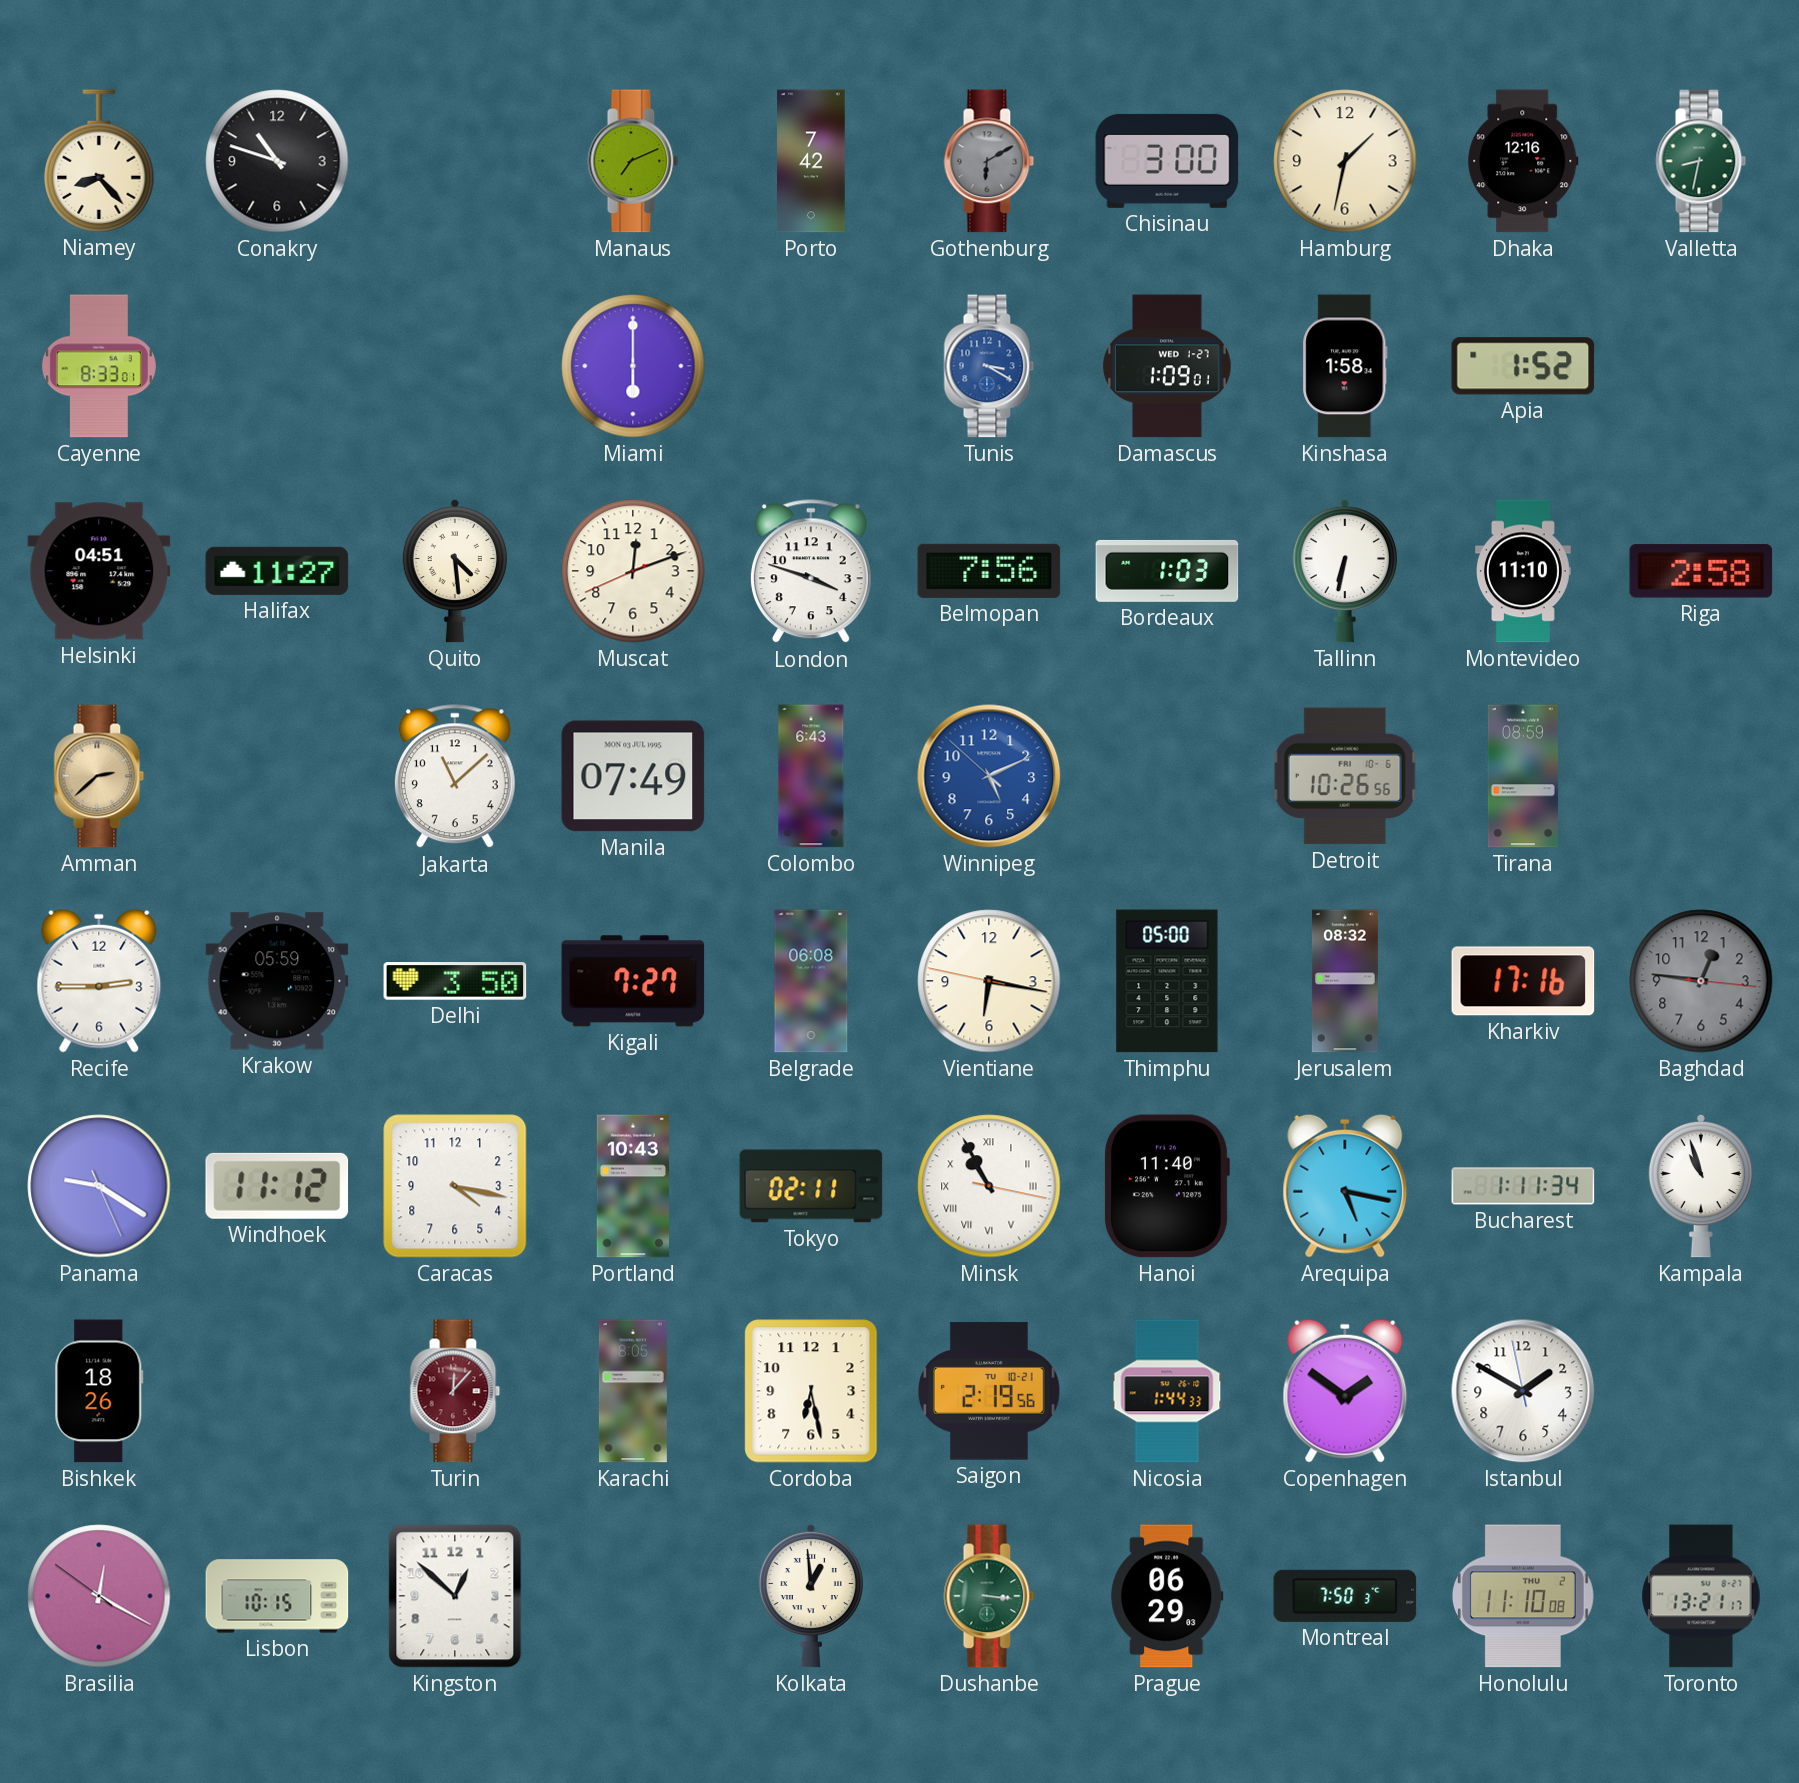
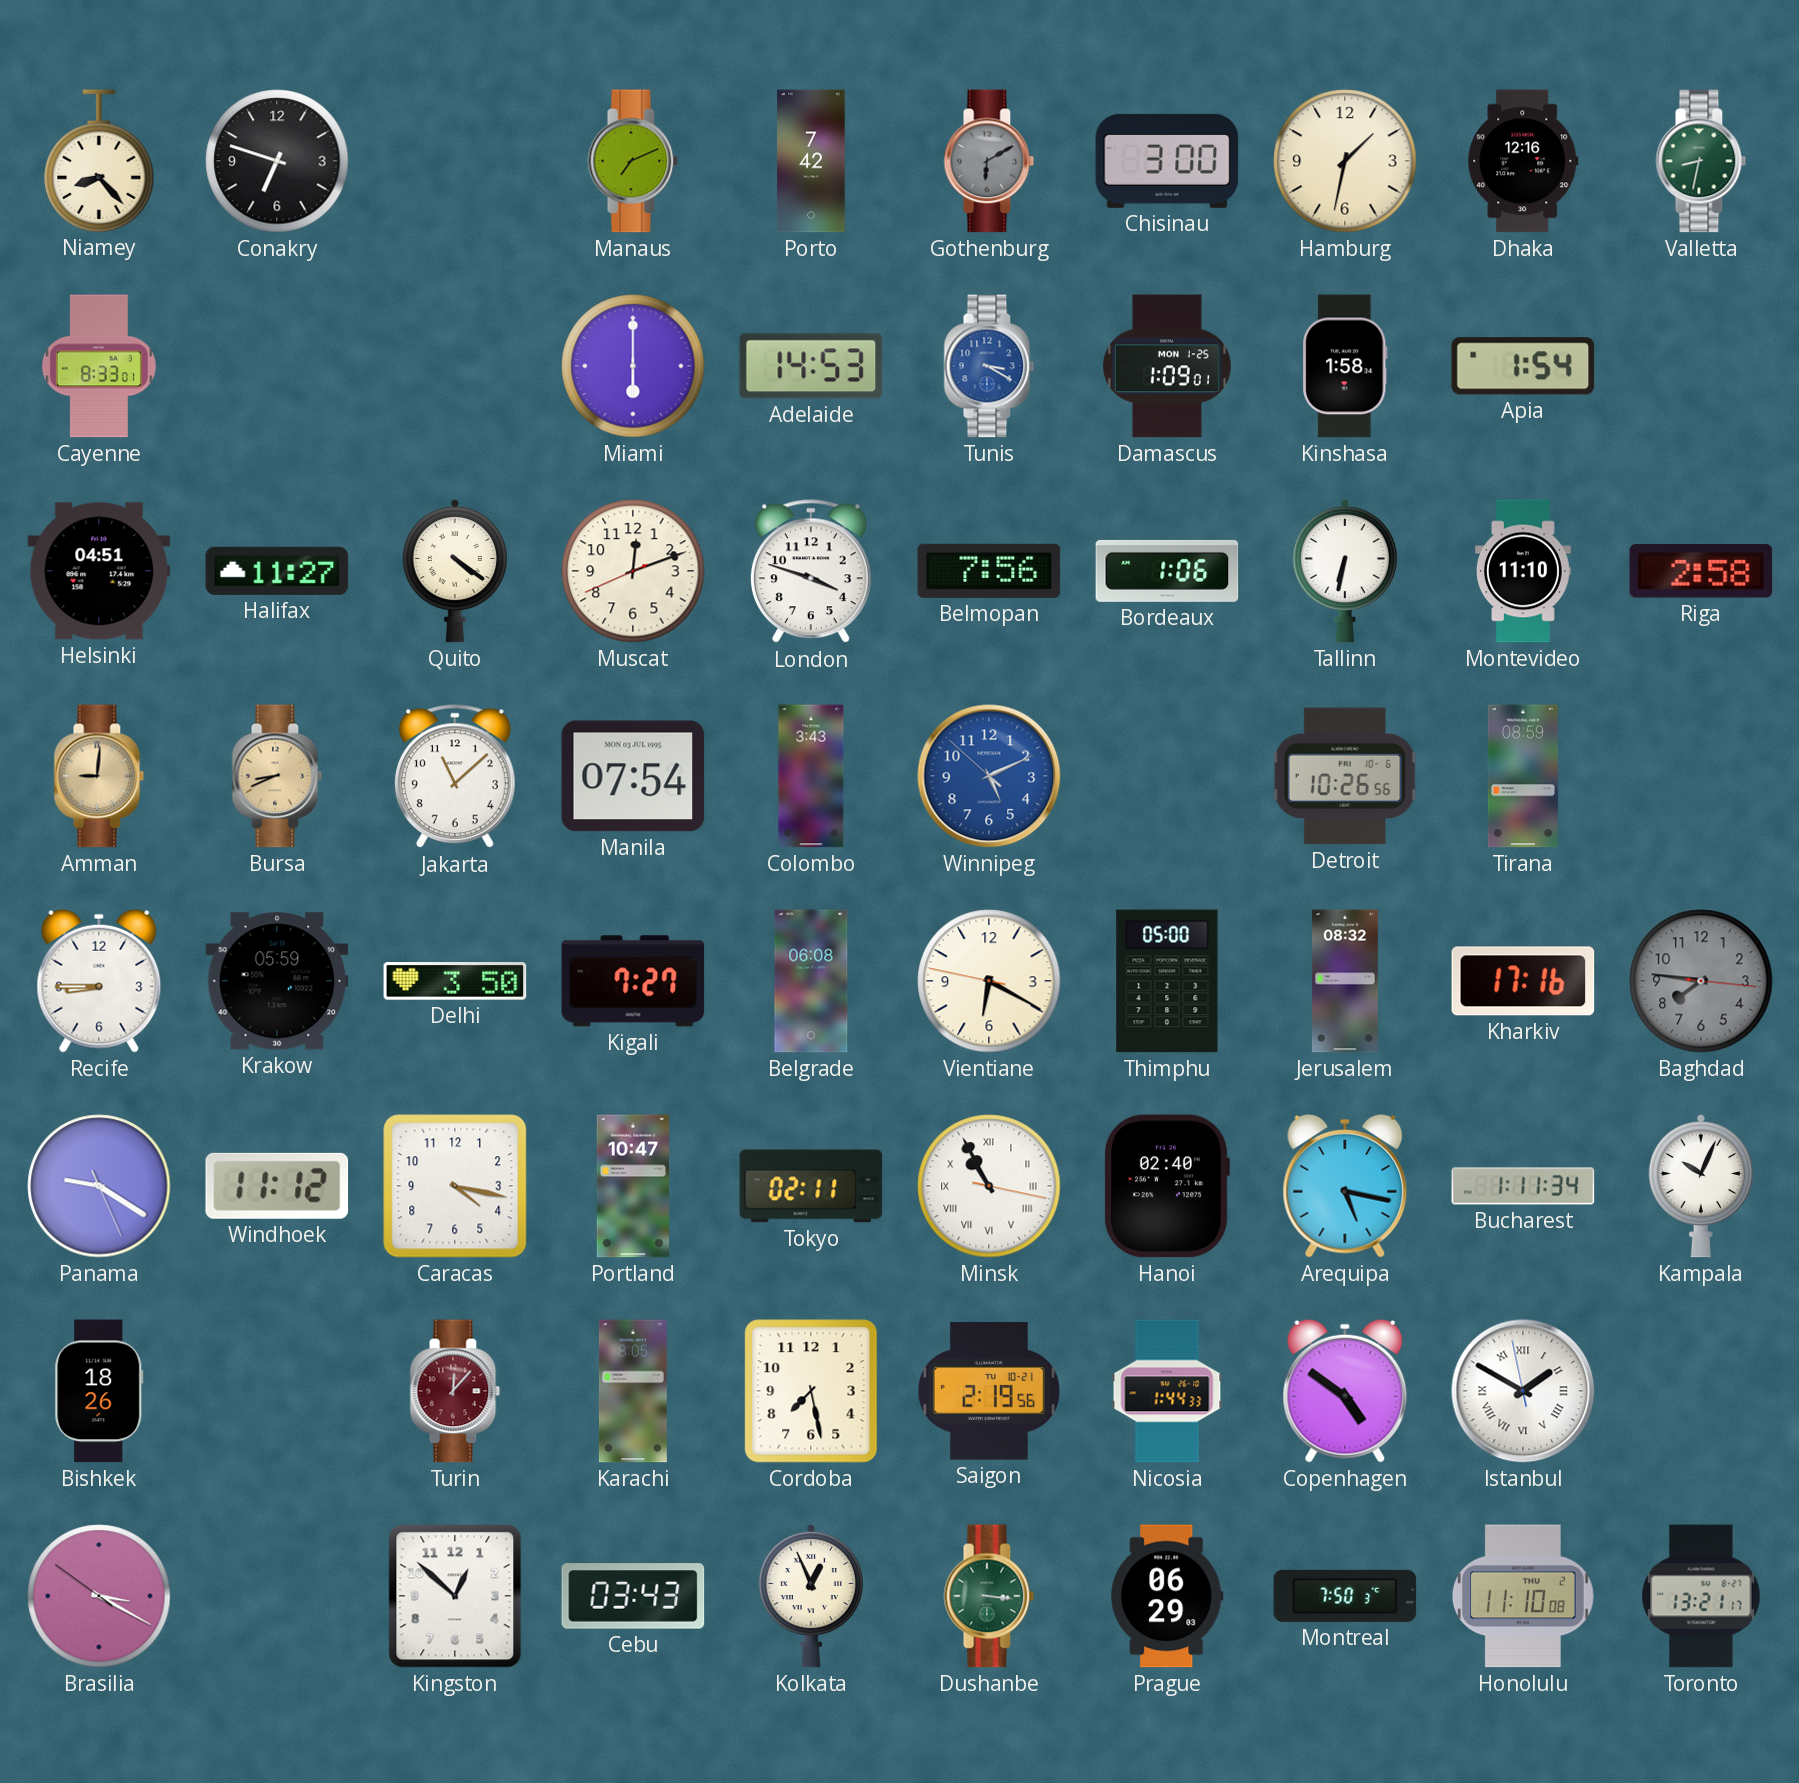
Conakry: 10:48 -> 6:48 (277, 161)
Adelaide: none -> 14:53 (811, 366)
Damascus date: WED 1-27 -> MON 1-25 (1167, 366)
Apia: 1:52 -> 1:54 (1523, 366)
Quito: 4:29 -> 4:21 (455, 571)
Bordeaux: 1:03 -> 1:06 (1167, 571)
Amman: 2:38 -> 9:01 (99, 776)
Bursa: none -> 8:41 (277, 776)
Manila: 07:49 -> 07:54 (633, 776)
Colombo: 6:43 -> 3:43 (811, 776)
Recife: 2:45 -> 8:45 (99, 981)
Vientiane: 6:16 -> 6:19 (989, 981)
Baghdad: 12:46 -> 7:46 (1701, 981)
Portland: 10:43 -> 10:47 (632, 1186)
Hanoi: 11:40 -> 02:40 (1167, 1186)
Kampala: 10:57 -> 10:04 (1701, 1186)
Cordoba: 6:28 -> 7:28 (811, 1391)
Copenhagen: 1:51 -> 4:51 (1345, 1391)
Istanbul numerals: Arabic -> Roman (1523, 1391)
Brasilia: 12:19 -> 3:19 (99, 1596)
Lisbon: 10:15 -> none (277, 1596)
Cebu: none -> 03:43 (633, 1596)
Kolkata: 12:59 -> 12:56 (811, 1596)
